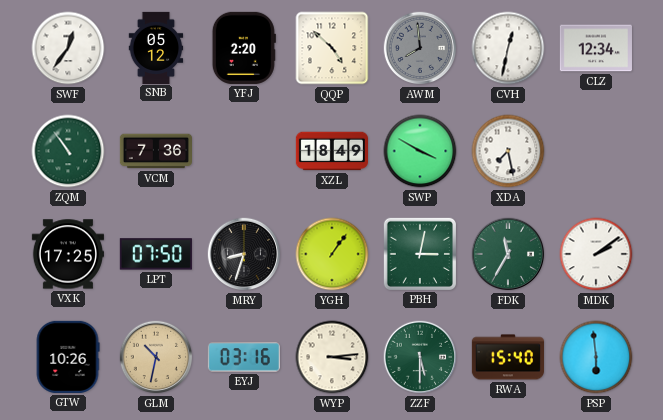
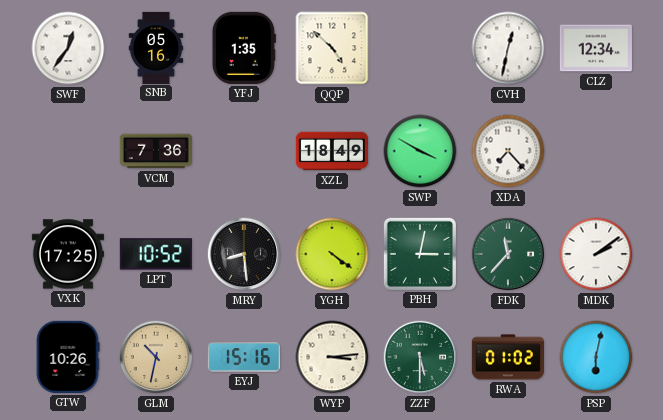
SNB: 05:12 -> 05:16 (156, 47)
YFJ: 2:20 -> 1:35 (244, 48)
AWM: 7:59 -> none (420, 48)
ZQM: 10:54 -> none (68, 151)
XDA: 7:28 -> 7:23 (508, 151)
LPT: 07:50 -> 10:52 (156, 254)
MRY: 8:33 -> 8:29 (244, 254)
YGH: 1:06 -> 4:21 (332, 254)
FDK: 11:35 -> 11:37 (508, 254)
EYJ: 03:16 -> 15:16 (244, 357)
RWA: 15:40 -> 01:02 (507, 357)
PSP: 5:59 -> 6:02 (596, 357)
